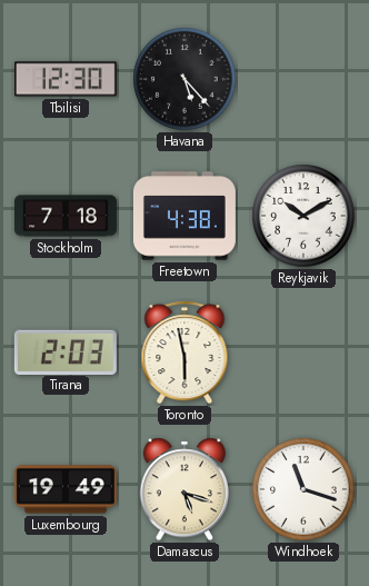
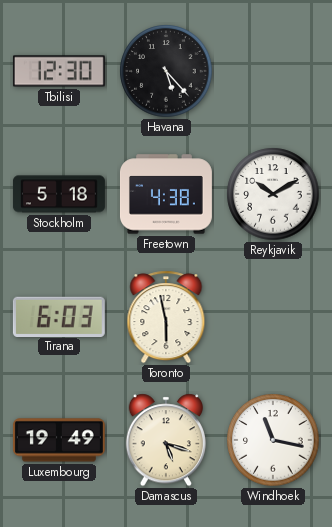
Stockholm: 7:18 -> 5:18 (59, 194)
Tirana: 2:03 -> 6:03 (59, 316)
Windhoek: 11:18 -> 11:17 (273, 440)
